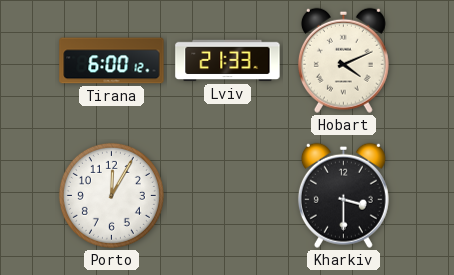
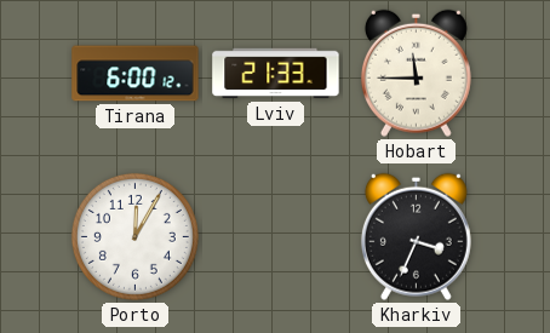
Hobart: 4:11 -> 11:45 (416, 73)
Kharkiv: 3:30 -> 3:34 (416, 236)
